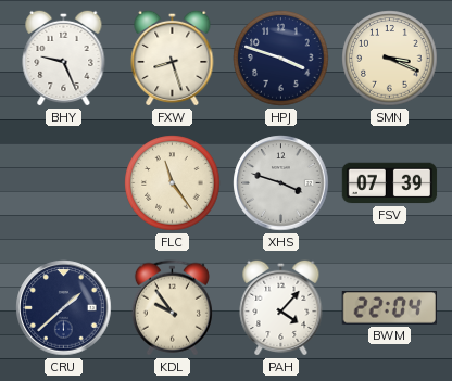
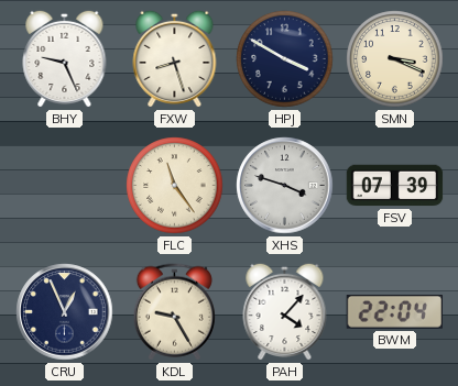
HPJ: 3:48 -> 3:50 (285, 59)
CRU: 1:38 -> 12:56 (65, 312)
KDL: 9:54 -> 9:25 (174, 312)
